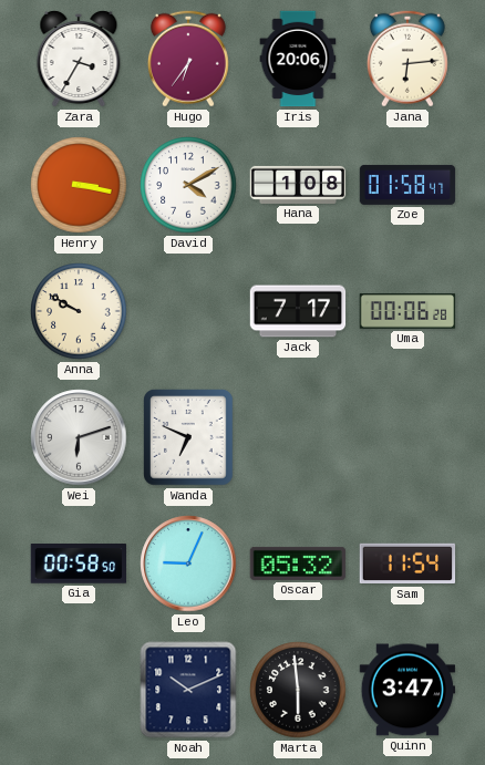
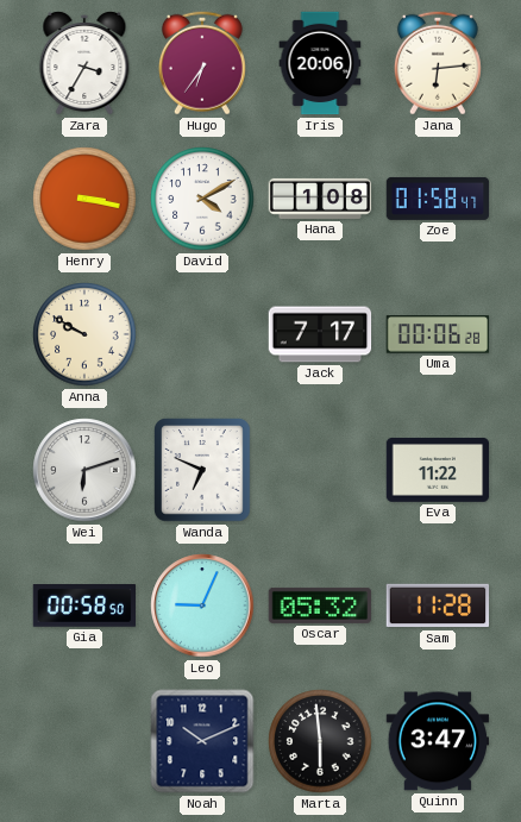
Eva: none -> 11:22 (438, 470)
Sam: 11:54 -> 11:28 (438, 605)
